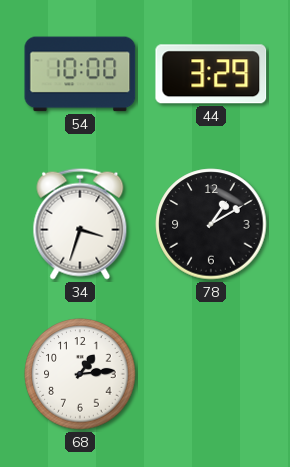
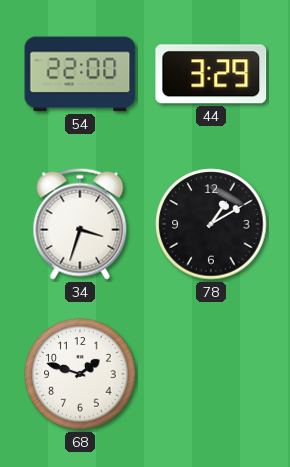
54: 10:00 -> 22:00 (80, 74)
68: 1:14 -> 1:48 (80, 374)
